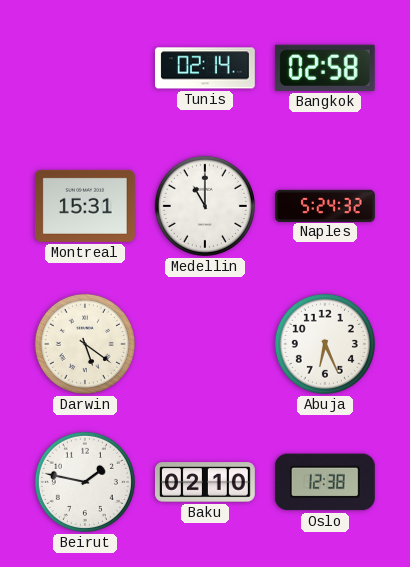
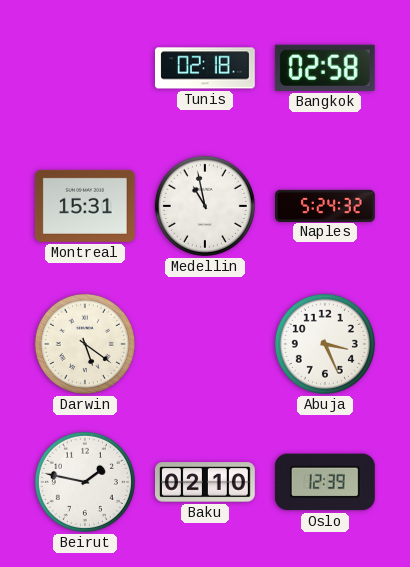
Tunis: 02:14 -> 02:18 (205, 68)
Medellin: 11:00 -> 10:58 (205, 206)
Abuja: 6:26 -> 3:26 (325, 344)
Oslo: 12:38 -> 12:39 (325, 482)
